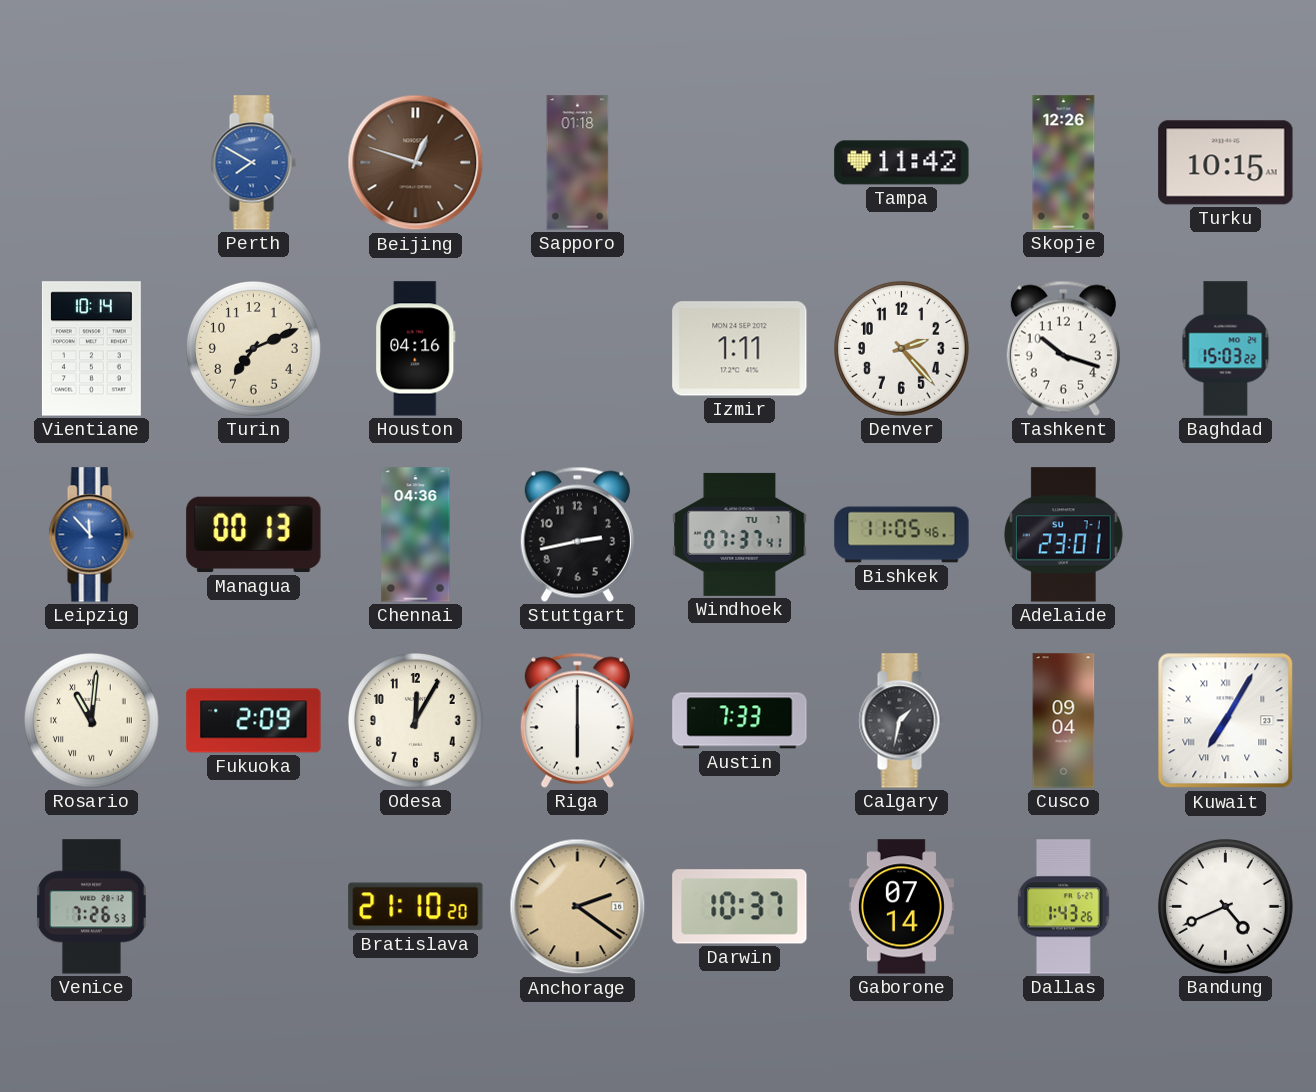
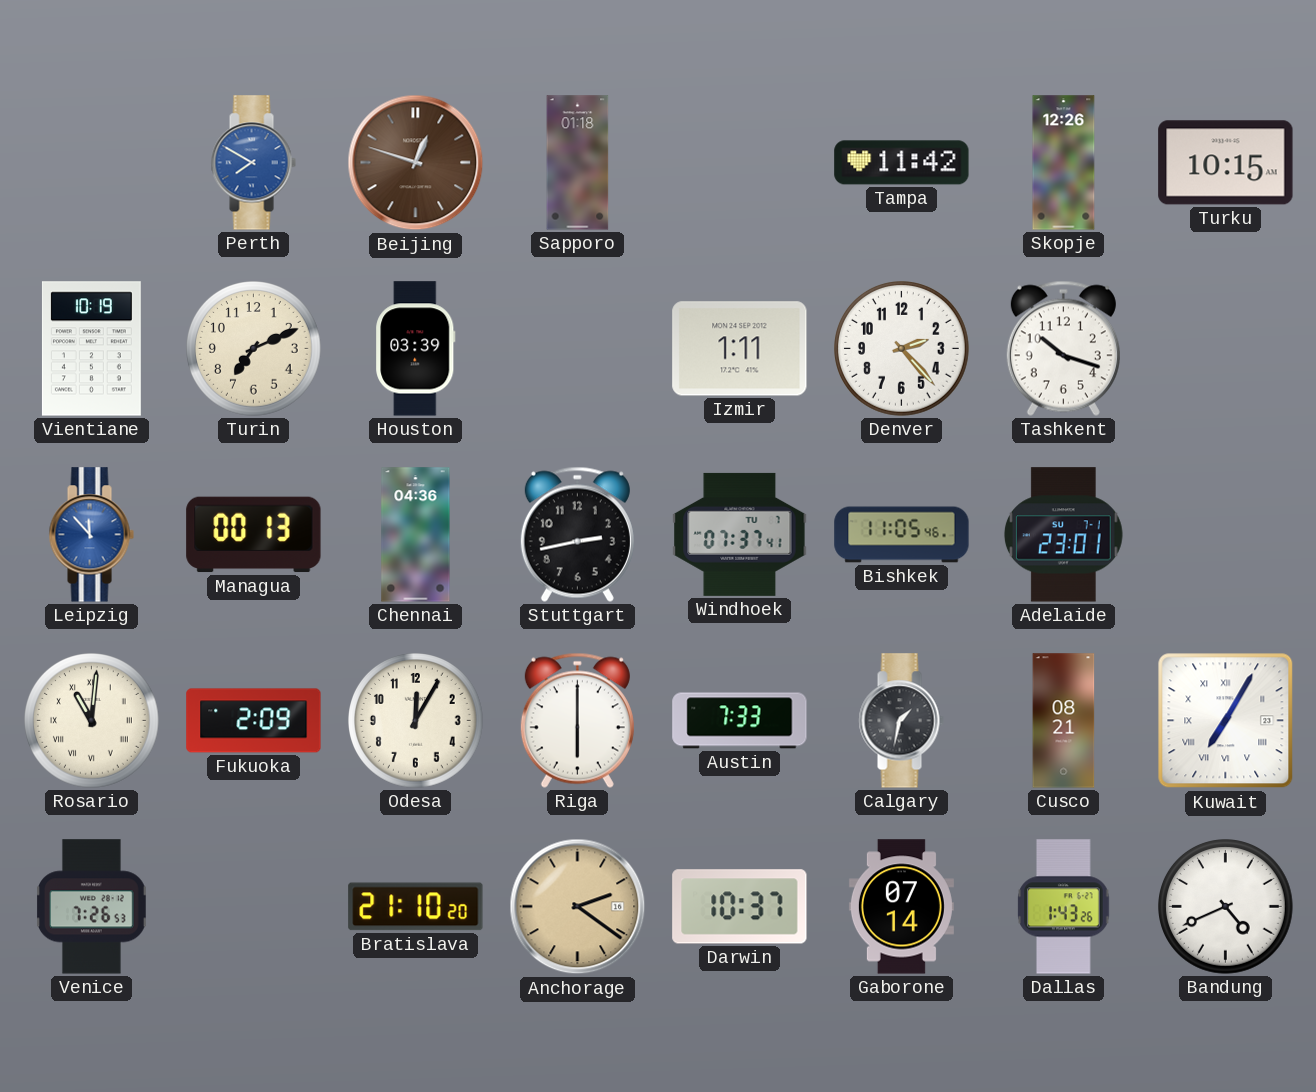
Vientiane: 10:14 -> 10:19 (91, 349)
Houston: 04:16 -> 03:39 (416, 349)
Baghdad: 15:03 -> none (1226, 349)
Cusco: 09:04 -> 08:21 (1064, 721)
